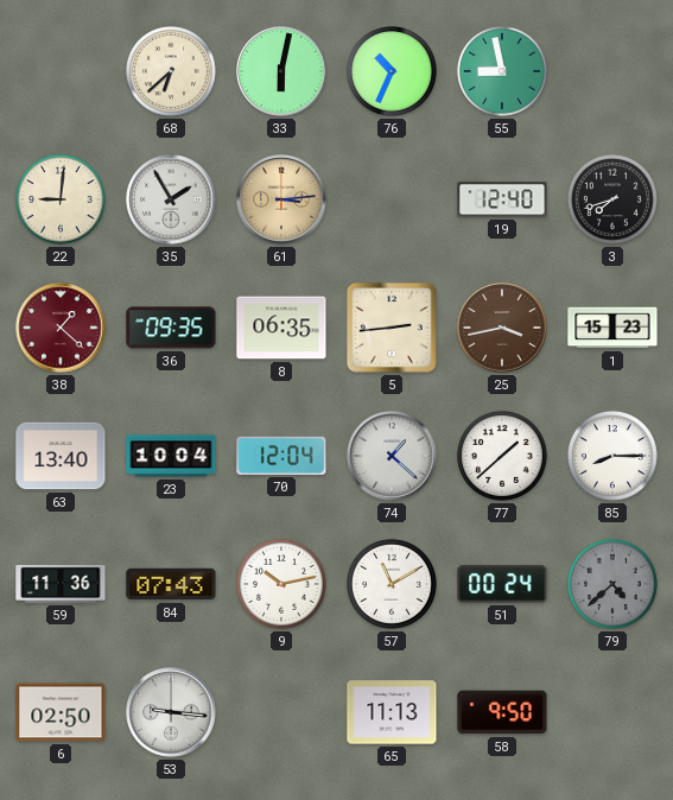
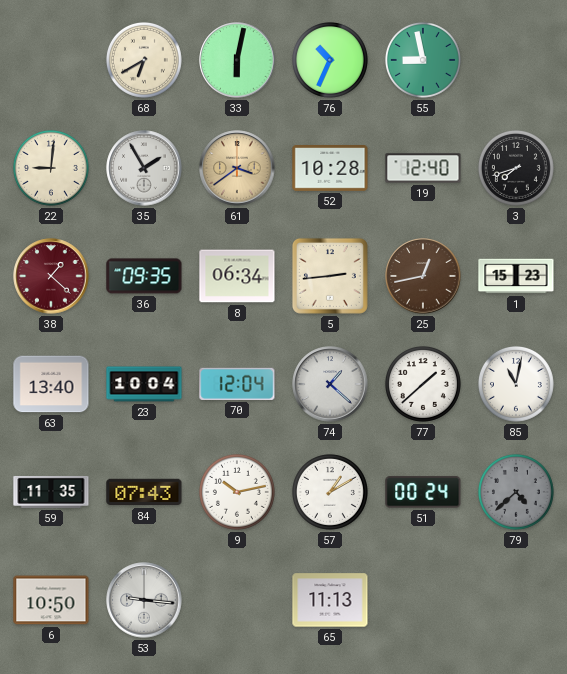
68: 6:38 -> 6:40 (144, 60)
61: 3:14 -> 3:39 (237, 168)
52: none -> 10:28 (330, 169)
8: 06:35 -> 06:34 (237, 276)
25: 3:43 -> 12:43 (423, 276)
85: 8:15 -> 11:02 (516, 384)
59: 11:36 -> 11:35 (51, 492)
57: 11:10 -> 1:10 (330, 492)
6: 02:50 -> 10:50 (51, 600)
58: 9:50 -> none (502, 712)
